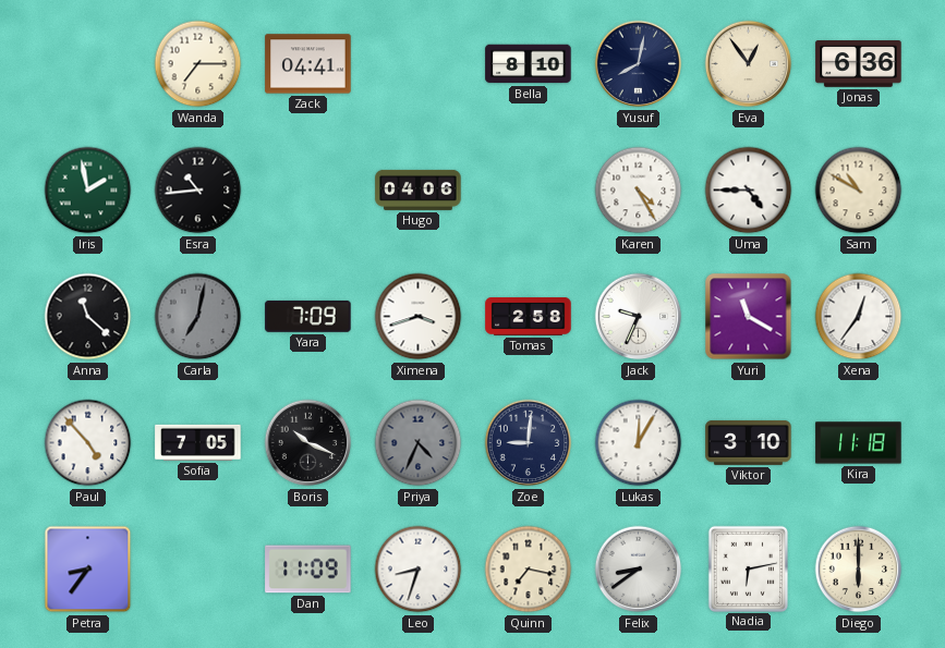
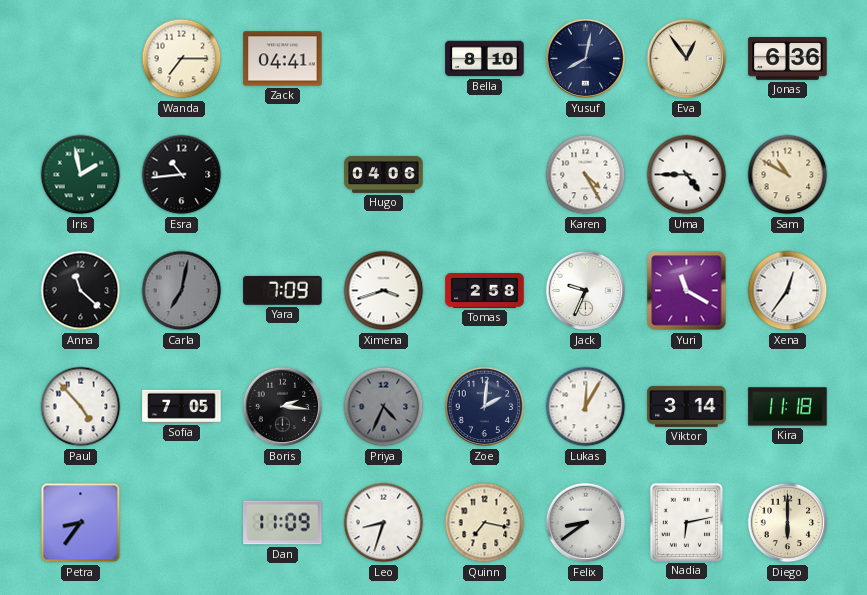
Boris: 10:19 -> 2:16 (283, 407)
Zoe: 9:01 -> 2:01 (485, 407)
Viktor: 3:10 -> 3:14 (687, 406)
